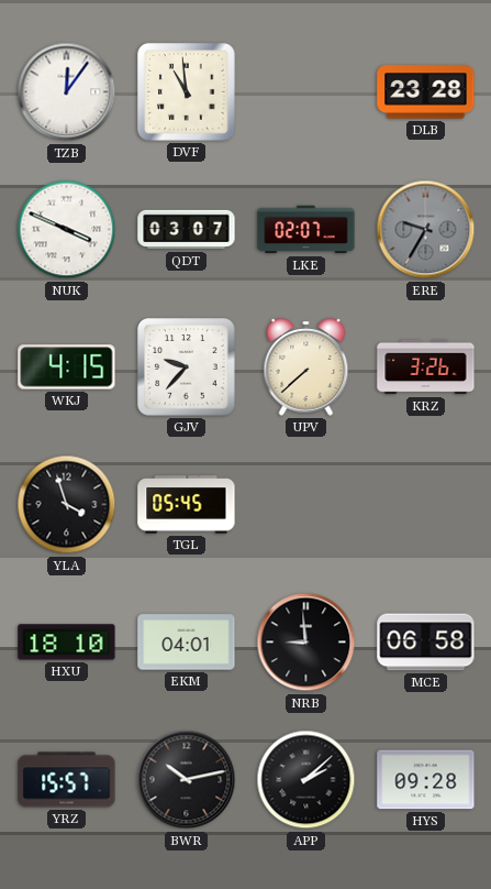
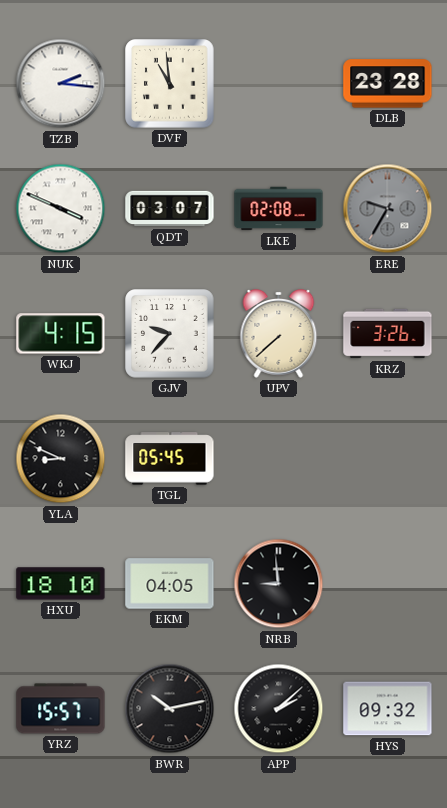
TZB: 12:06 -> 2:16 (61, 84)
LKE: 02:07 -> 02:08 (279, 209)
YLA: 3:57 -> 8:49 (61, 459)
EKM: 04:01 -> 04:05 (170, 584)
MCE: 06:58 -> none (426, 643)
HYS: 09:28 -> 09:32 (388, 709)
